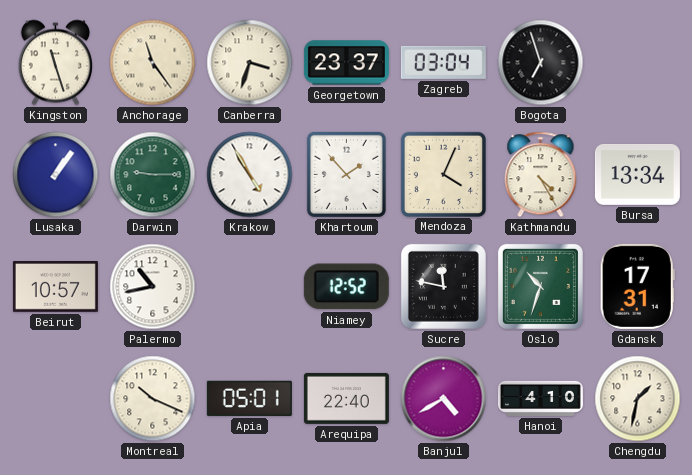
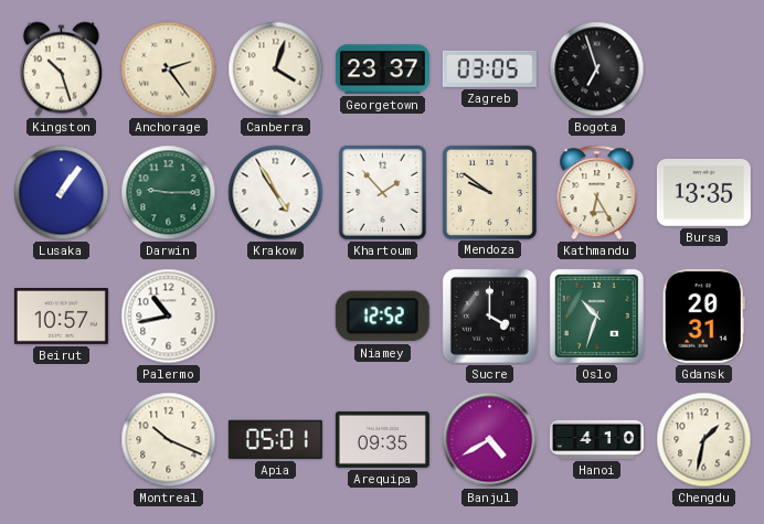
Kingston: 11:27 -> 10:27 (61, 69)
Anchorage: 11:24 -> 2:24 (169, 69)
Canberra: 3:33 -> 4:03 (276, 69)
Zagreb: 03:04 -> 03:05 (489, 68)
Mendoza: 4:04 -> 9:51 (489, 192)
Kathmandu: 4:25 -> 6:25 (597, 193)
Bursa: 13:34 -> 13:35 (703, 192)
Sucre: 11:47 -> 4:00 (489, 316)
Gdansk: 17:31 -> 20:31 (703, 316)
Arequipa: 22:40 -> 09:35 (382, 439)
